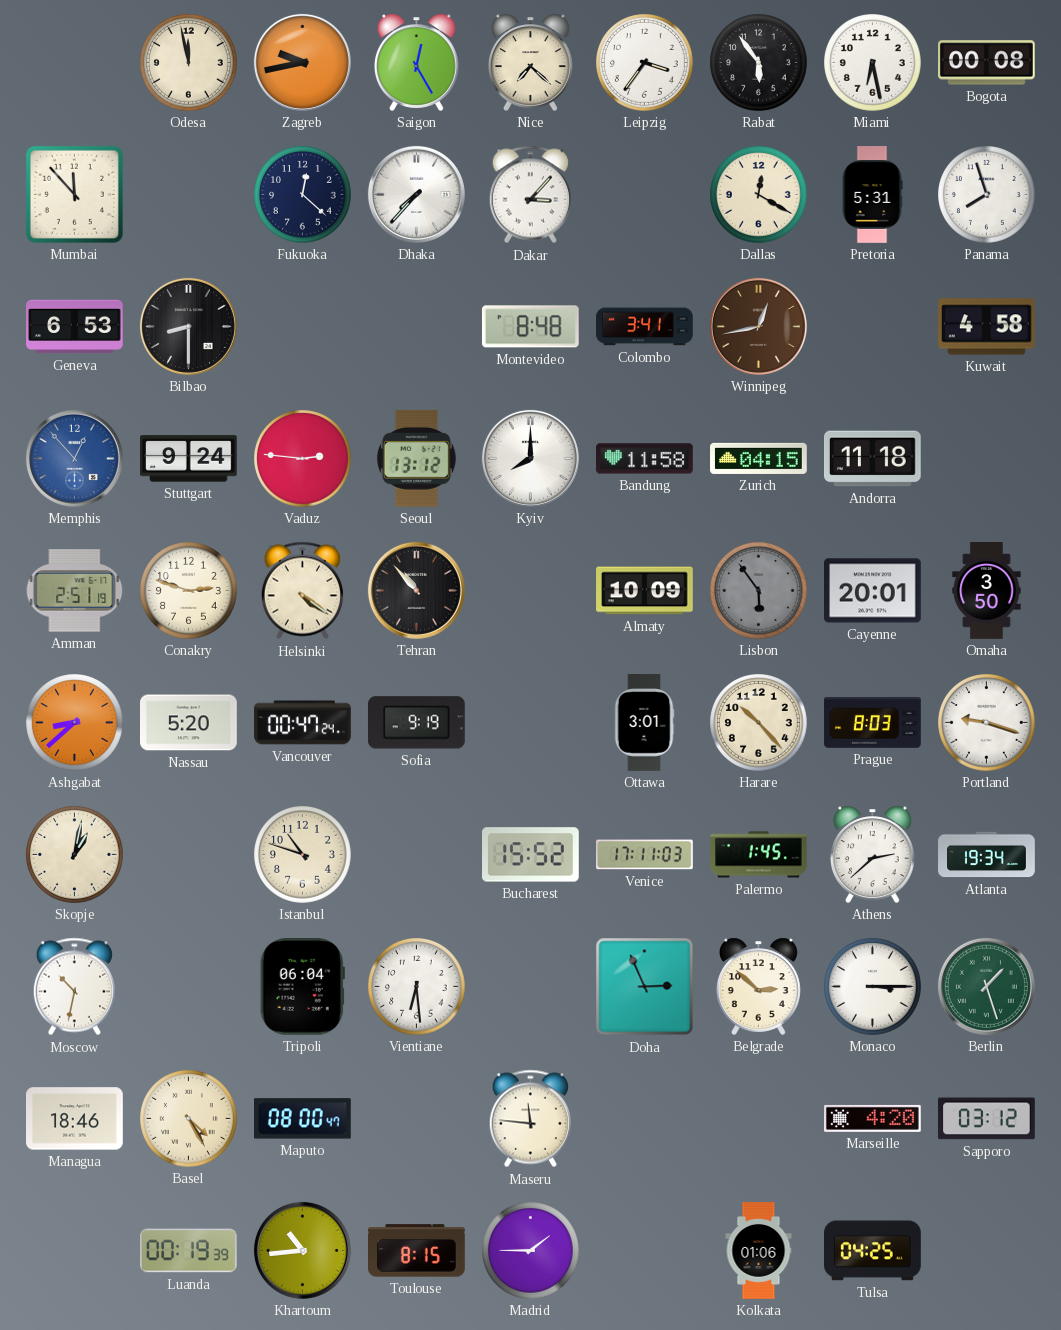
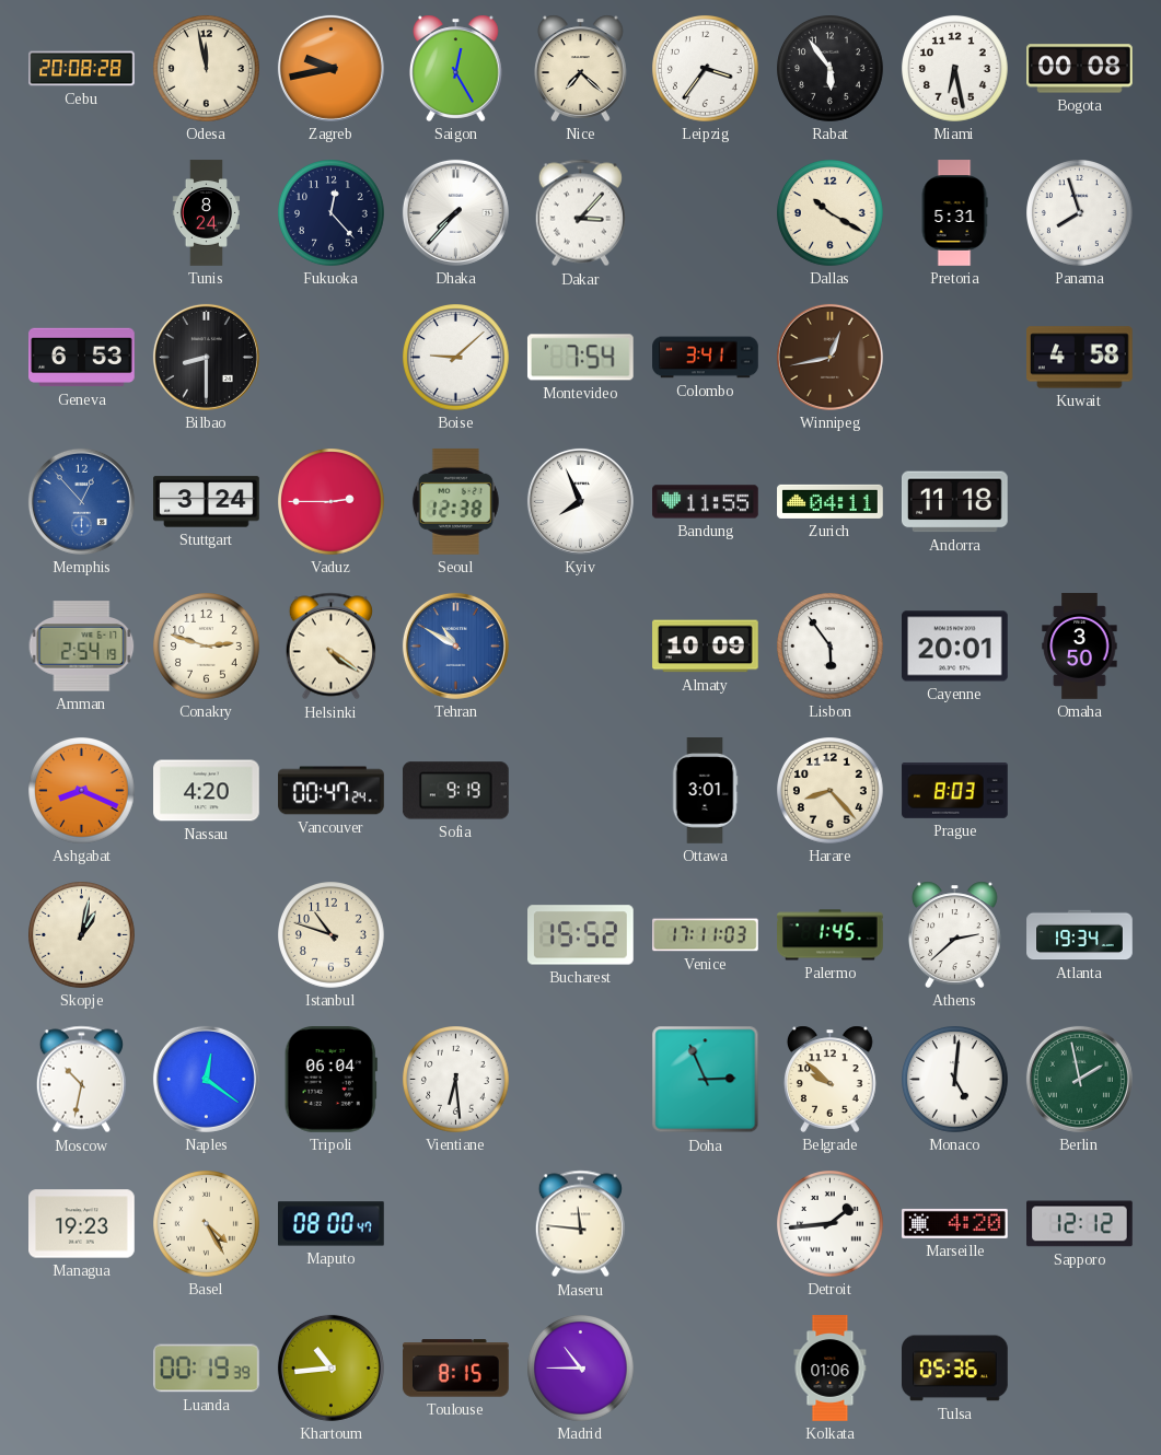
Cebu: none -> 20:08 (82, 69)
Mumbai: 11:53 -> none (74, 194)
Tunis: none -> 8:24 (206, 213)
Fukuoka: 12:22 -> 12:23 (332, 213)
Dallas: 12:20 -> 10:20 (831, 213)
Boise: none -> 9:08 (456, 358)
Montevideo: 8:48 -> 7:54 (580, 358)
Stuttgart: 9:24 -> 3:24 (207, 502)
Vaduz: 2:46 -> 2:45 (332, 502)
Seoul: 13:12 -> 12:38 (455, 501)
Kyiv: 8:00 -> 7:56 (580, 501)
Bandung: 11:58 -> 11:55 (706, 502)
Zurich: 04:15 -> 04:11 (831, 501)
Amman: 2:51 -> 2:54 (82, 647)
Tehran: 10:53 -> 10:50 (455, 645)
Tehran dial: black -> blue (455, 645)
Lisbon dial: grey -> white (831, 647)
Ashgabat: 8:38 -> 8:19 (82, 791)
Nassau: 5:20 -> 4:20 (207, 791)
Harare: 10:23 -> 8:23 (831, 791)
Portland: 9:18 -> none (987, 723)
Naples: none -> 12:21 (206, 1079)
Belgrade: 2:52 -> 9:52 (829, 1079)
Monaco: 3:15 -> 5:01 (955, 1080)
Berlin: 1:27 -> 1:58 (1079, 1079)
Managua: 18:46 -> 19:23 (82, 1224)
Detroit: none -> 1:44 (831, 1224)
Sapporo: 03:12 -> 12:12 (1080, 1224)
Madrid: 1:45 -> 10:45 (581, 1369)
Tulsa: 04:25 -> 05:36 (955, 1369)
